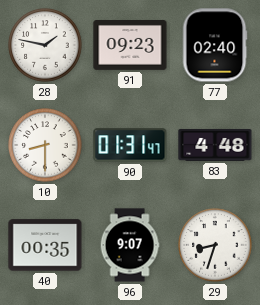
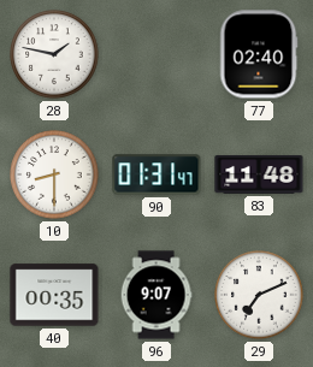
91: 09:23 -> none (130, 46)
83: 4:48 -> 11:48 (259, 174)
29: 8:33 -> 7:11 (259, 295)
